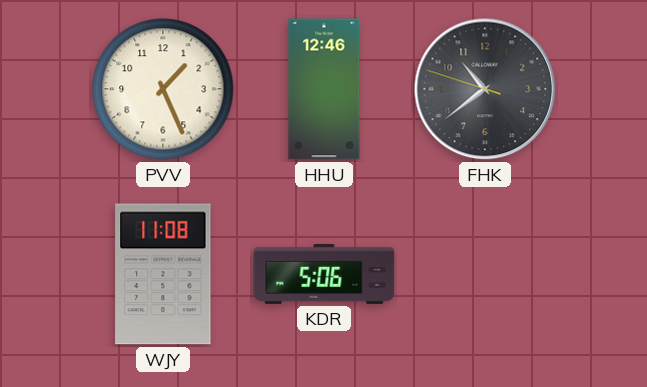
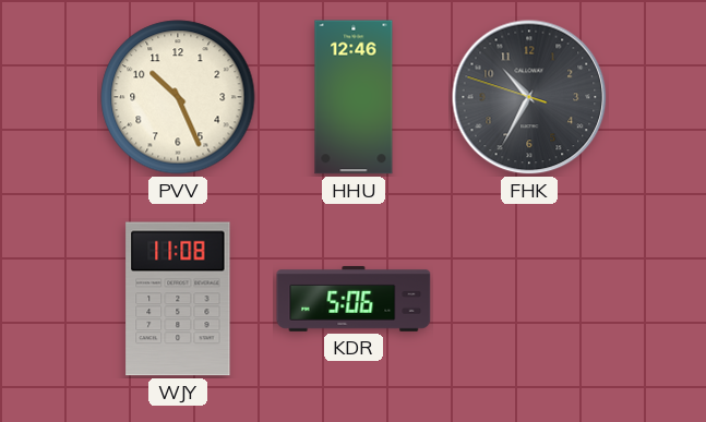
PVV: 1:26 -> 10:26 (178, 97)
FHK: 10:38 -> 10:34 (529, 97)
